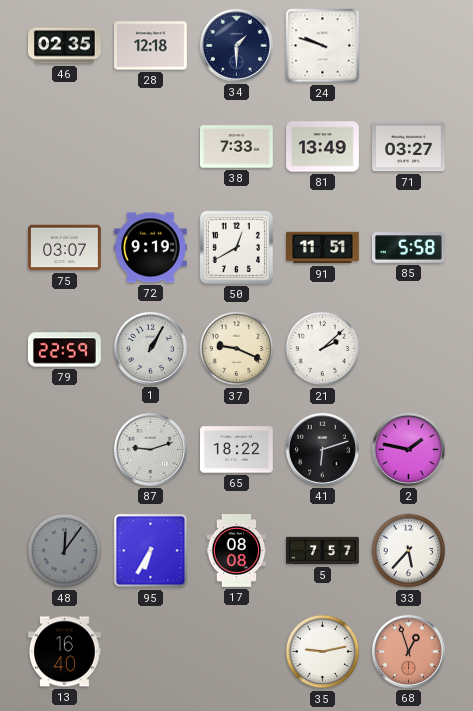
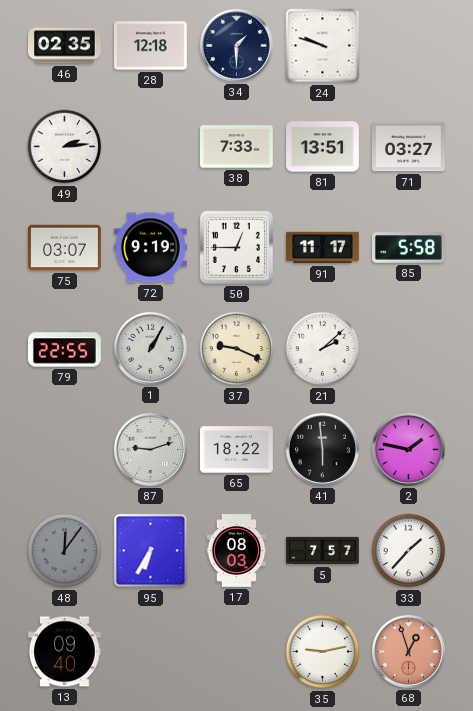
49: none -> 2:14 (65, 147)
81: 13:49 -> 13:51 (323, 147)
50: 12:40 -> 12:45 (236, 247)
91: 11:51 -> 11:17 (323, 248)
79: 22:59 -> 22:55 (64, 349)
41: 6:12 -> 5:59 (322, 449)
17: 08:08 -> 08:03 (237, 551)
33: 5:37 -> 1:37 (409, 551)
13: 16:40 -> 09:40 (65, 652)
